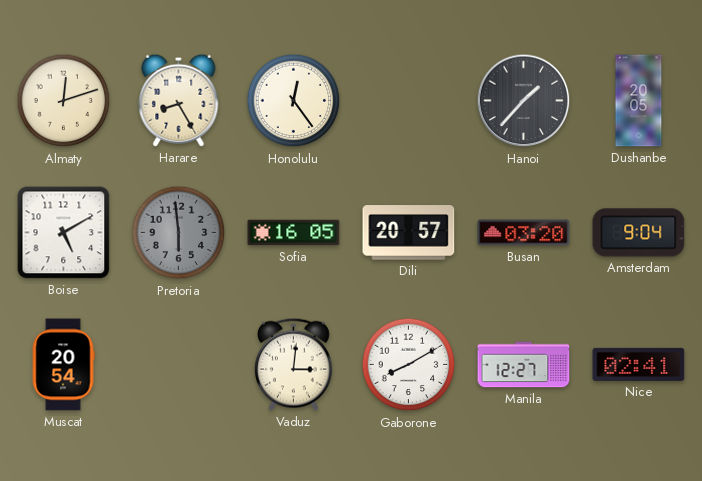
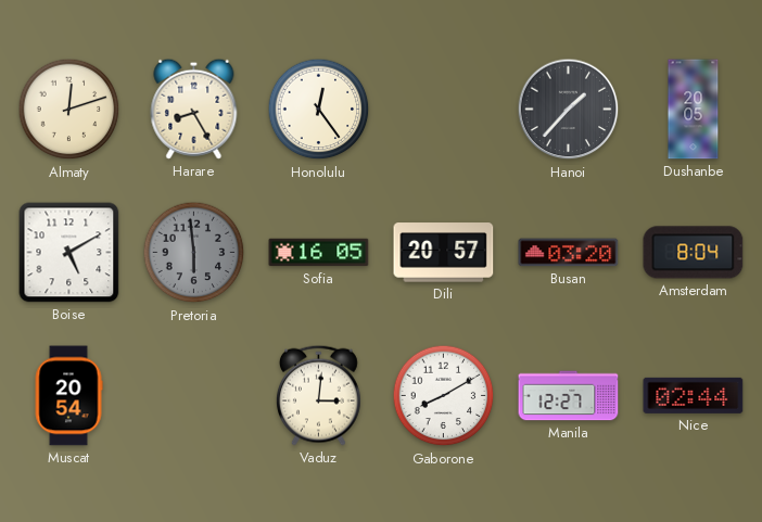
Amsterdam: 9:04 -> 8:04 (694, 253)
Nice: 02:41 -> 02:44 (694, 395)
